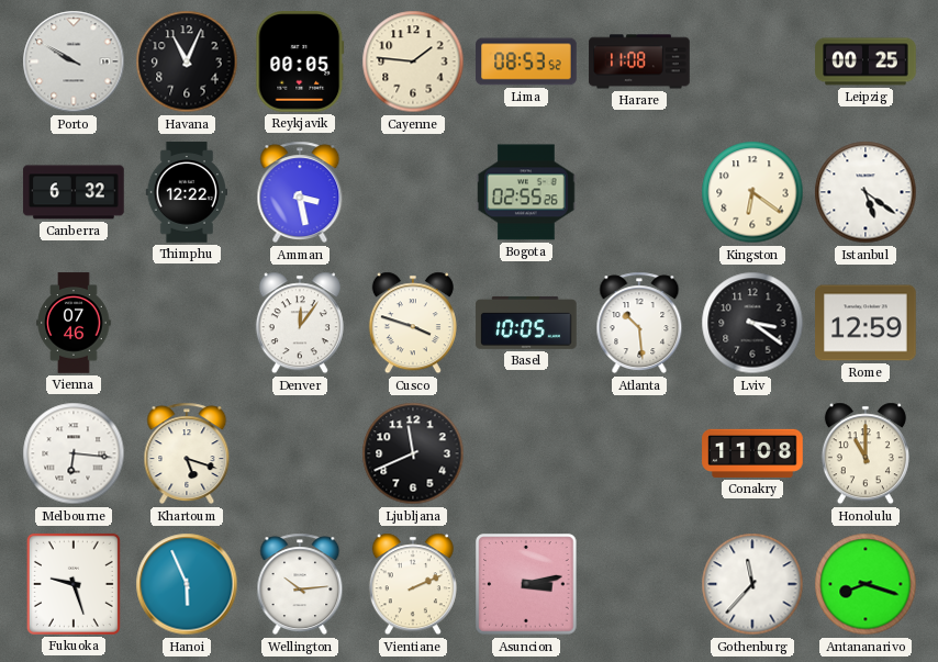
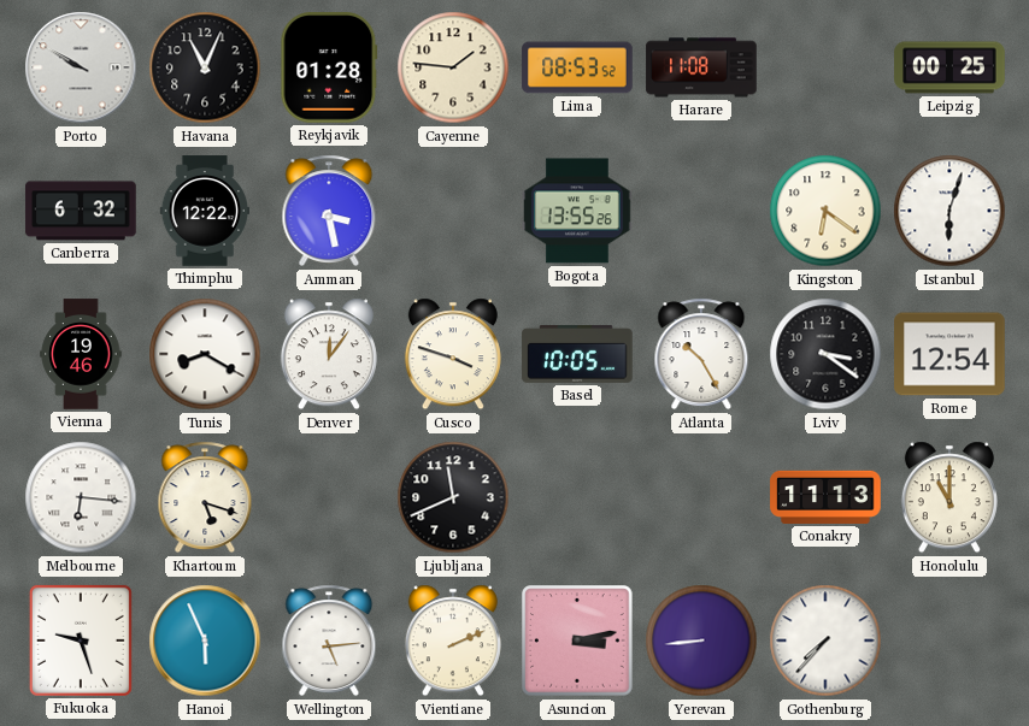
Reykjavik: 00:05 -> 01:28 (329, 67)
Bogota: 02:55 -> 13:55 (577, 211)
Istanbul: 5:21 -> 6:03 (949, 211)
Vienna: 07:46 -> 19:46 (81, 354)
Tunis: none -> 8:20 (205, 354)
Atlanta: 10:29 -> 10:25 (701, 354)
Rome: 12:59 -> 12:54 (949, 354)
Conakry: 11:08 -> 11:13 (825, 497)
Wellington: 10:14 -> 5:14 (329, 641)
Yerevan: none -> 8:44 (701, 641)
Gothenburg: 11:37 -> 7:37 (825, 641)
Antananarivo: 8:18 -> none (866, 584)
